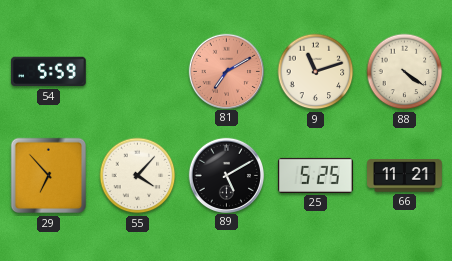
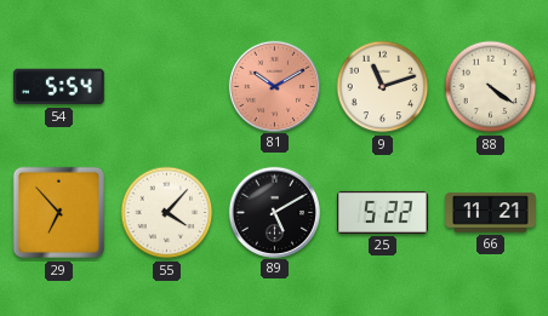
54: 5:59 -> 5:54 (58, 87)
81: 7:10 -> 10:10 (274, 86)
25: 5:25 -> 5:22 (382, 212)
